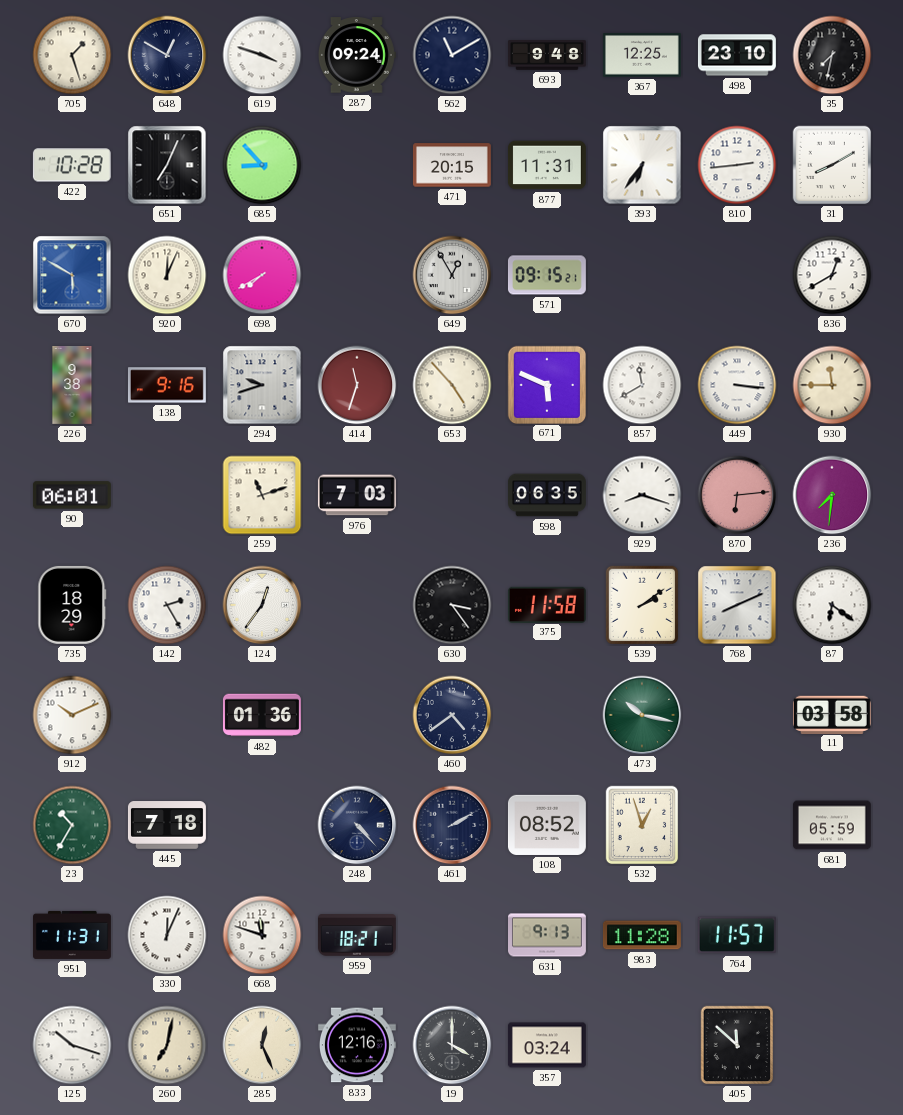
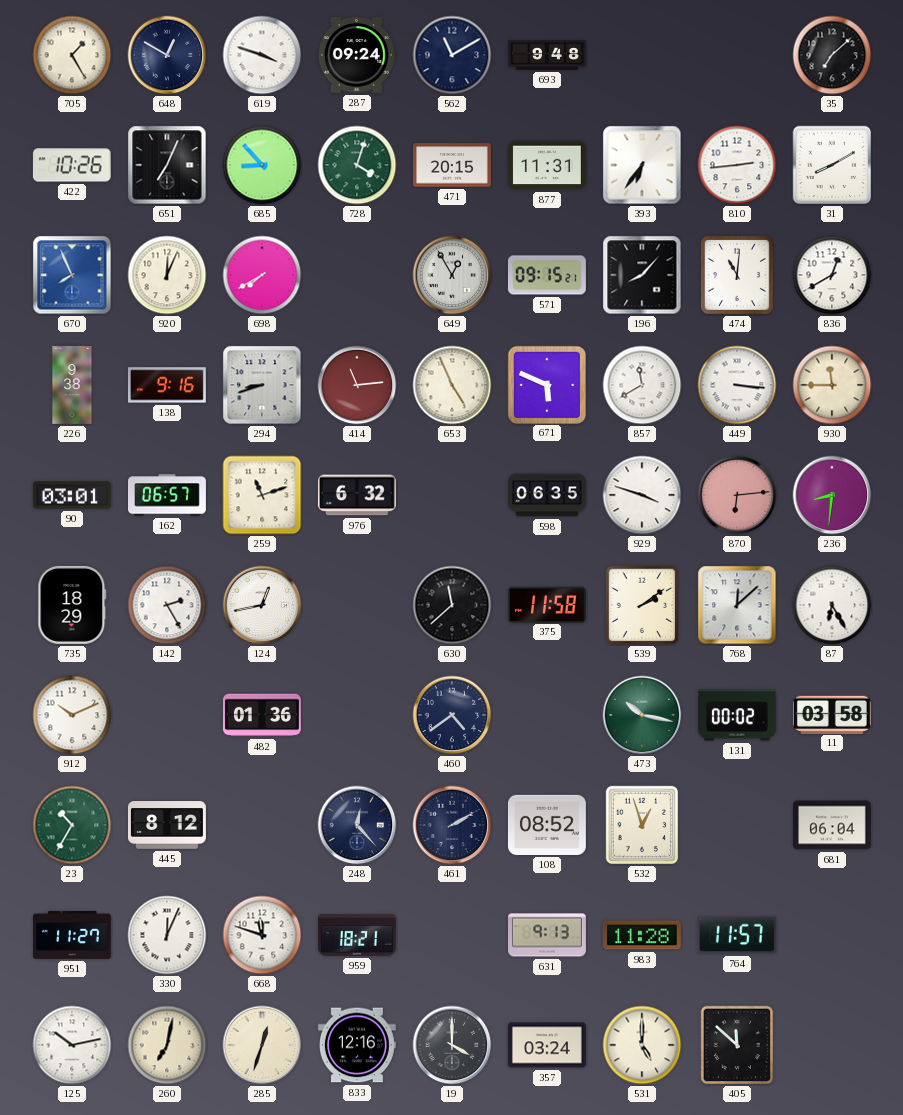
705: 1:27 -> 1:25 (72, 55)
367: 12:25 -> none (642, 56)
498: 23:10 -> none (737, 55)
35: 7:32 -> 7:08 (832, 55)
422: 10:28 -> 10:26 (72, 165)
728: none -> 4:03 (357, 165)
670: 5:50 -> 7:56 (72, 275)
196: none -> 8:07 (642, 275)
474: none -> 11:01 (737, 275)
294: 9:42 -> 8:42 (262, 385)
414: 11:33 -> 11:14 (357, 385)
653: 4:53 -> 4:56 (452, 385)
90: 06:01 -> 03:01 (72, 495)
162: none -> 06:57 (168, 495)
976: 7:03 -> 6:32 (357, 495)
929: 8:18 -> 3:48 (642, 495)
236: 7:31 -> 8:31 (832, 495)
124: 12:36 -> 12:43 (262, 605)
630: 3:24 -> 11:38 (452, 605)
768: 8:11 -> 12:08 (737, 605)
87: 6:21 -> 6:25 (832, 605)
131: none -> 00:02 (737, 715)
445: 7:18 -> 8:12 (167, 825)
248: 4:23 -> 12:23 (357, 825)
681: 05:59 -> 06:04 (832, 825)
951: 11:31 -> 11:27 (73, 935)
125: 10:18 -> 10:13 (72, 1045)
285: 12:26 -> 12:33 (262, 1045)
531: none -> 5:00 (642, 1045)
